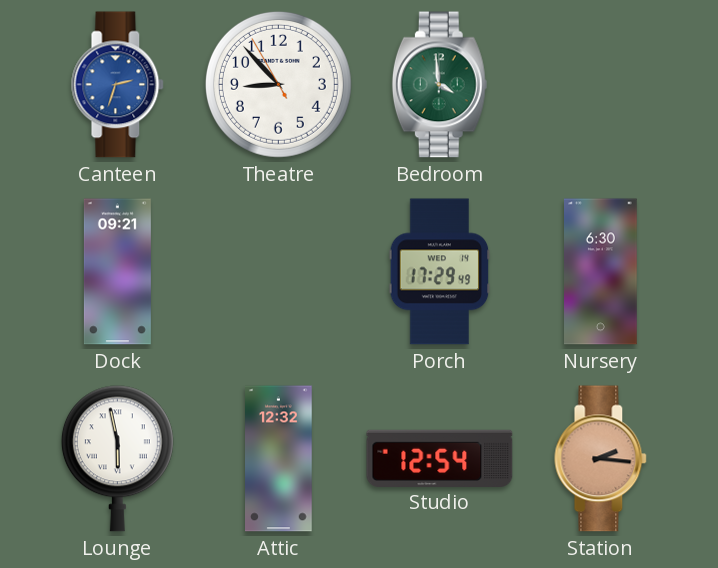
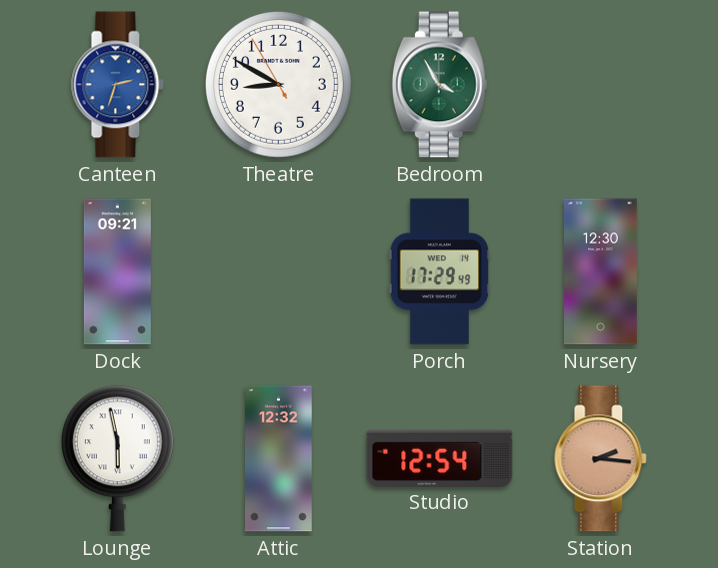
Theatre: 8:52 -> 8:49 (278, 84)
Bedroom: 3:59 -> 3:55 (439, 85)
Nursery: 6:30 -> 12:30 (601, 272)
